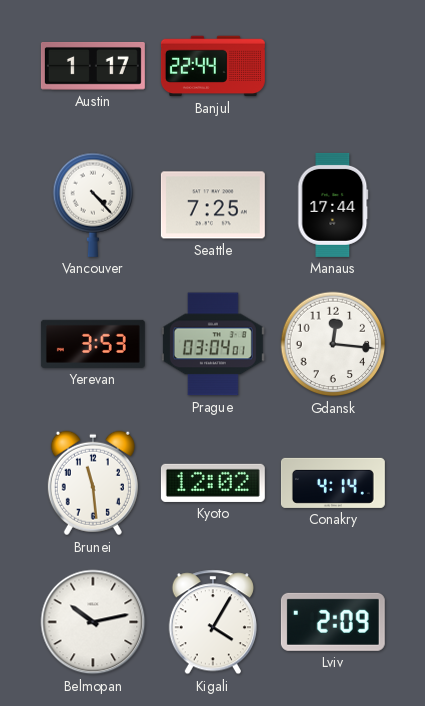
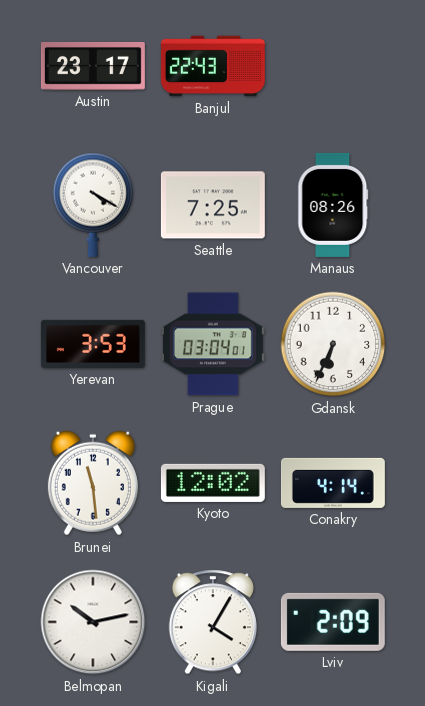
Austin: 1:17 -> 23:17 (93, 67)
Banjul: 22:44 -> 22:43 (213, 66)
Vancouver: 4:23 -> 4:20 (93, 205)
Manaus: 17:44 -> 08:26 (333, 205)
Gdansk: 12:16 -> 6:34 (333, 344)
